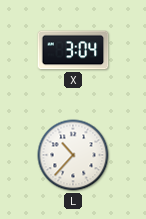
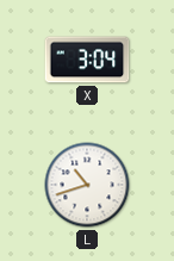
L: 10:37 -> 10:42 (87, 185)
